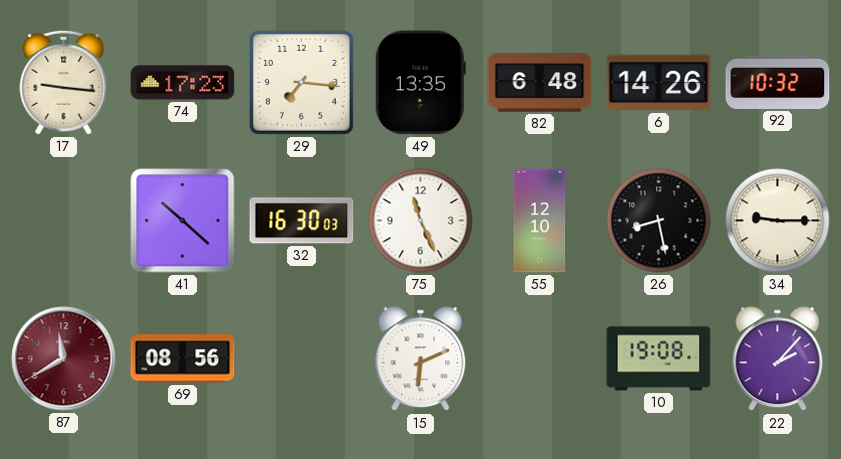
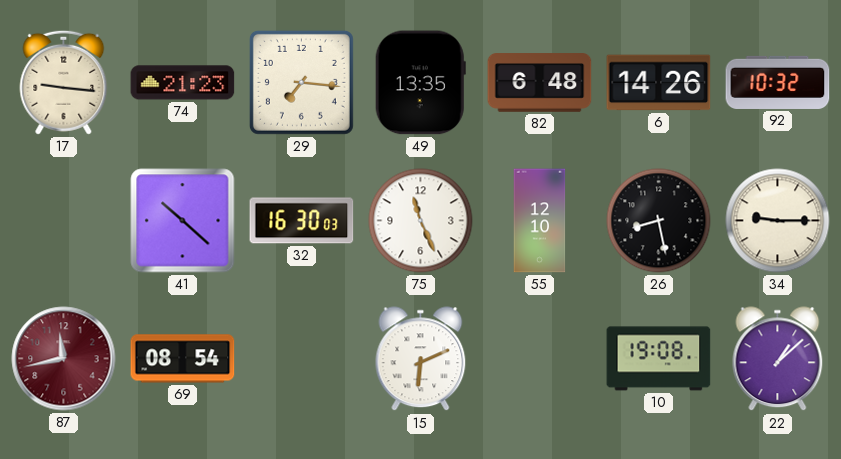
74: 17:23 -> 21:23 (183, 83)
87: 11:40 -> 11:43 (64, 359)
69: 08:56 -> 08:54 (183, 359)
22: 2:07 -> 1:08 (778, 359)
